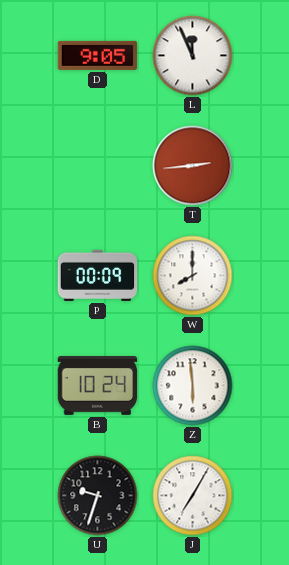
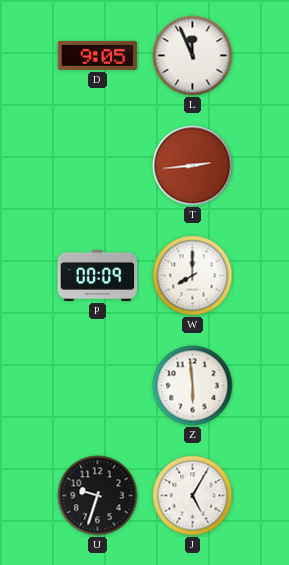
B: 10:24 -> none (98, 386)
J: 7:05 -> 5:05 (193, 496)
